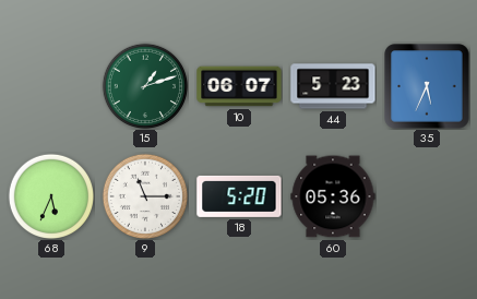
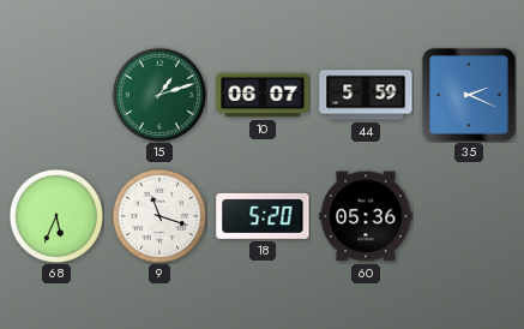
44: 5:23 -> 5:59 (366, 95)
35: 5:34 -> 2:19 (469, 95)
9: 11:15 -> 11:18 (158, 215)
